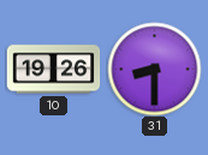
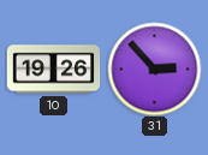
31: 8:30 -> 2:53 (154, 68)
